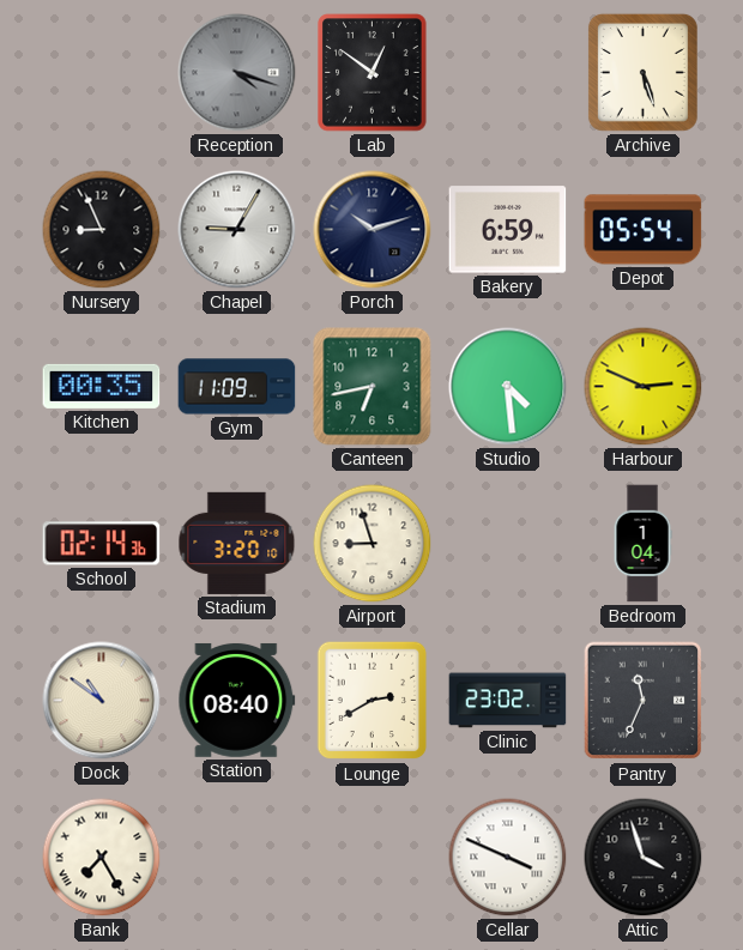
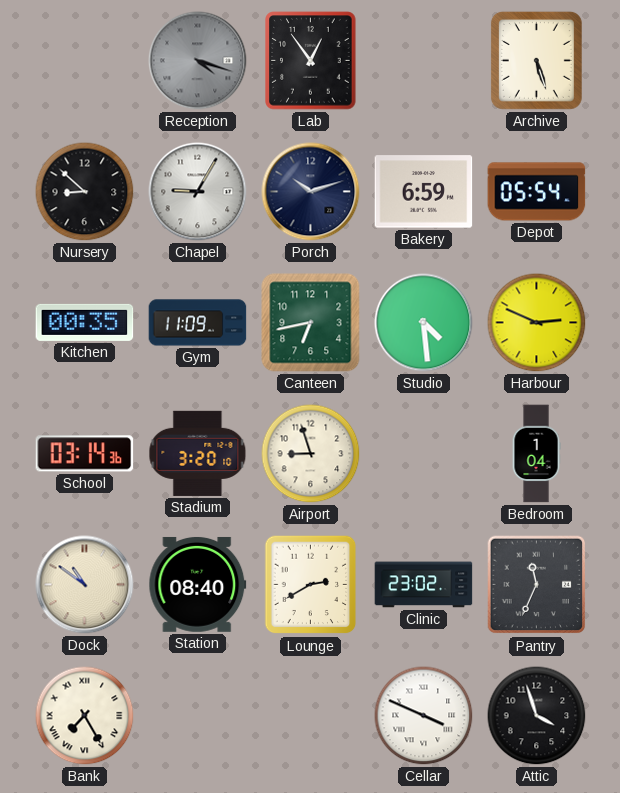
Lab: 12:51 -> 12:54 (311, 61)
Nursery: 8:56 -> 8:52 (85, 192)
School: 02:14 -> 03:14 (85, 454)
